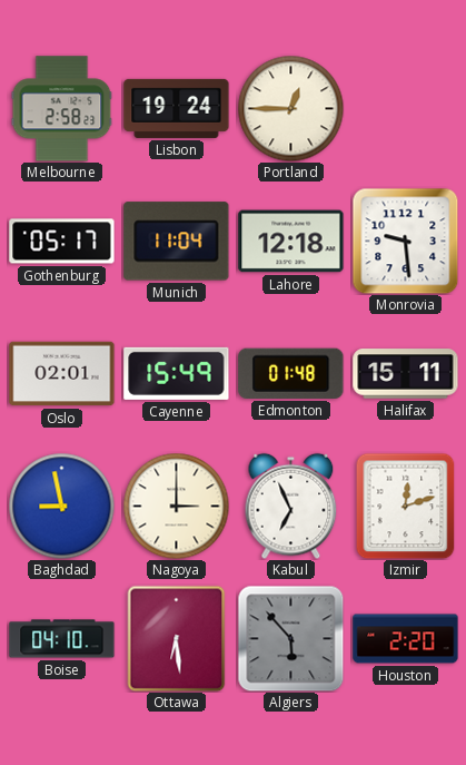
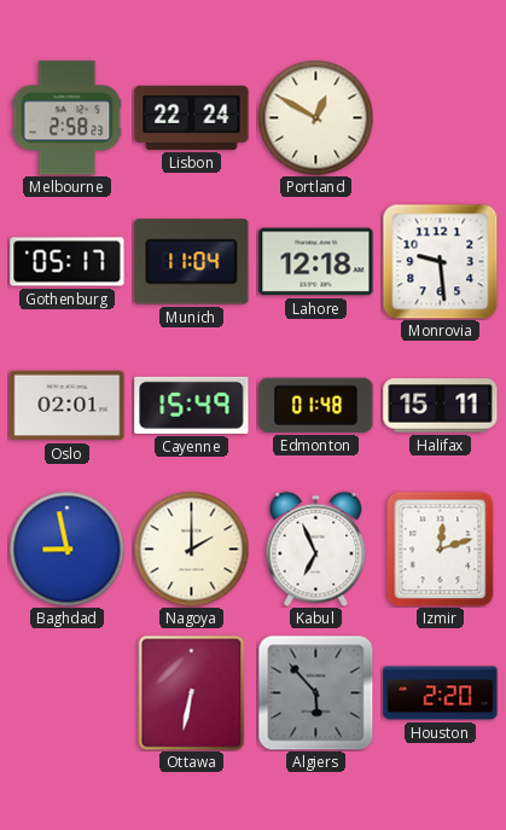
Lisbon: 19:24 -> 22:24 (192, 117)
Portland: 12:45 -> 12:50 (315, 117)
Nagoya: 3:00 -> 2:00 (191, 549)
Boise: 04:10 -> none (62, 639)
Ottawa: 6:29 -> 6:32 (192, 692)
